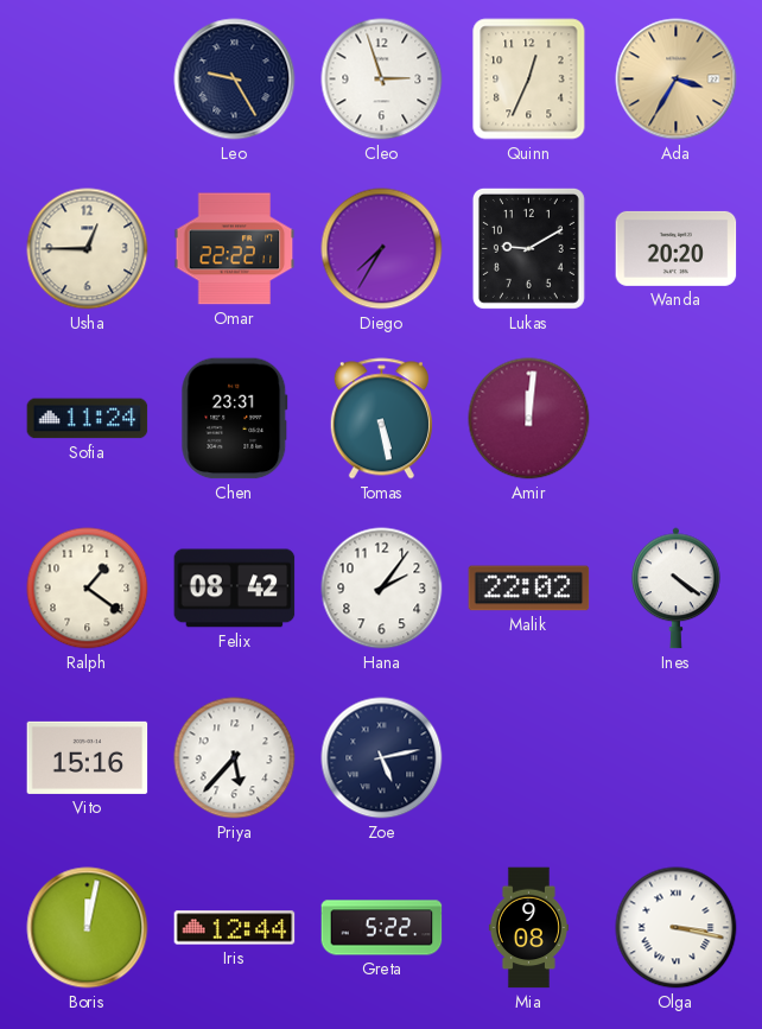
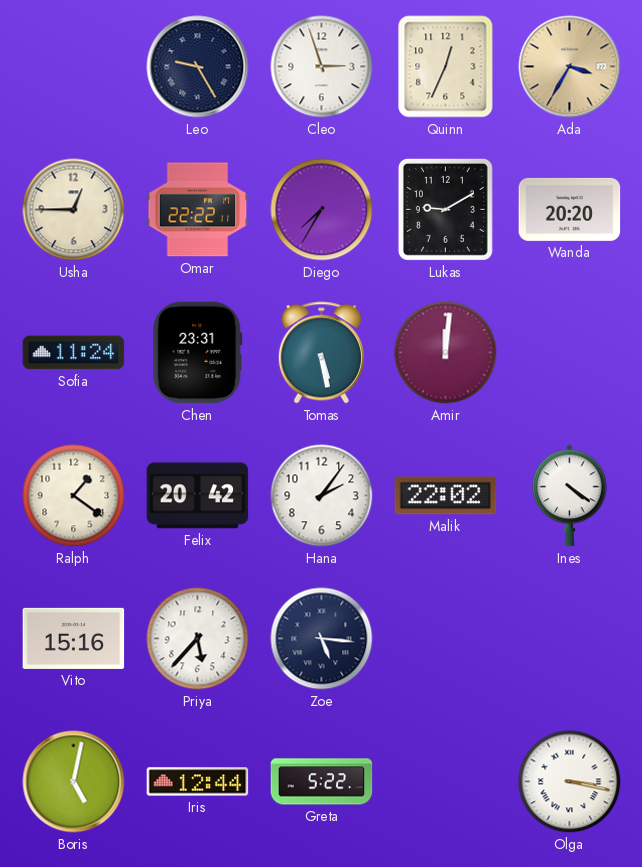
Felix: 08:42 -> 20:42 (198, 496)
Zoe: 5:13 -> 5:16 (322, 639)
Boris: 12:02 -> 5:02 (74, 782)
Mia: 9:08 -> none (528, 928)
